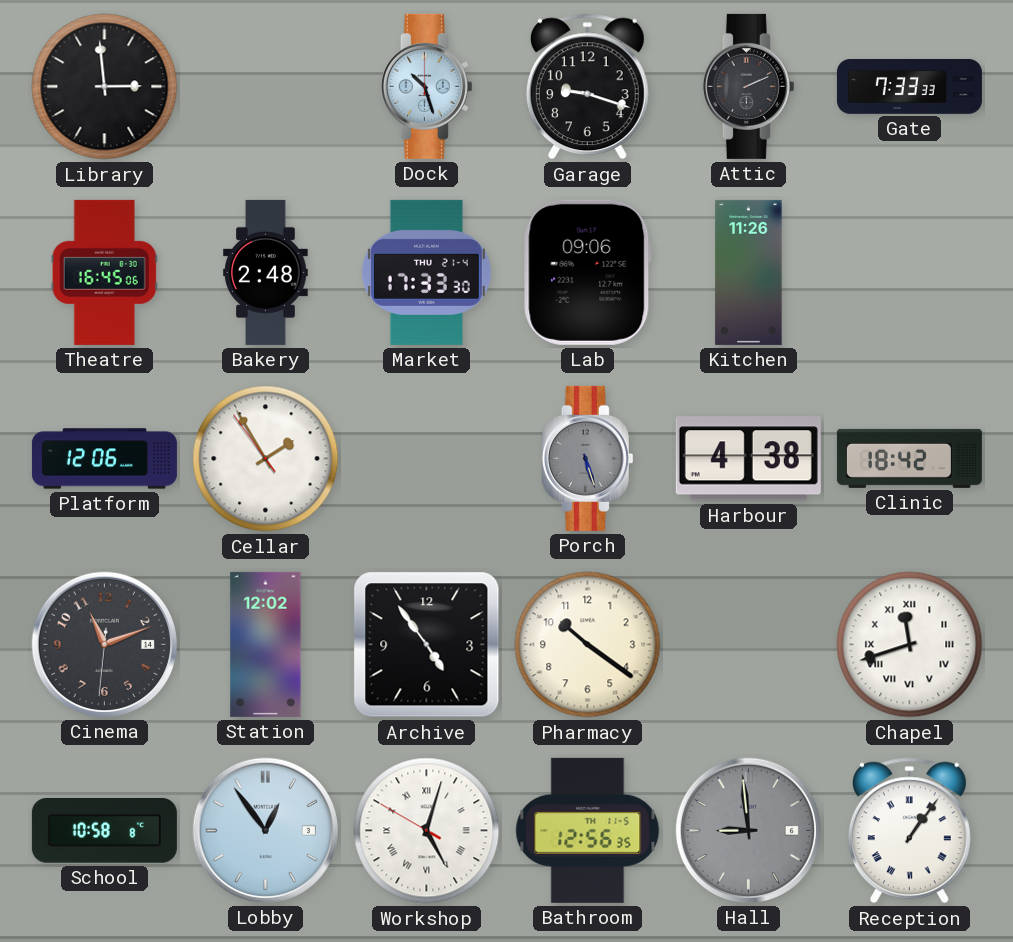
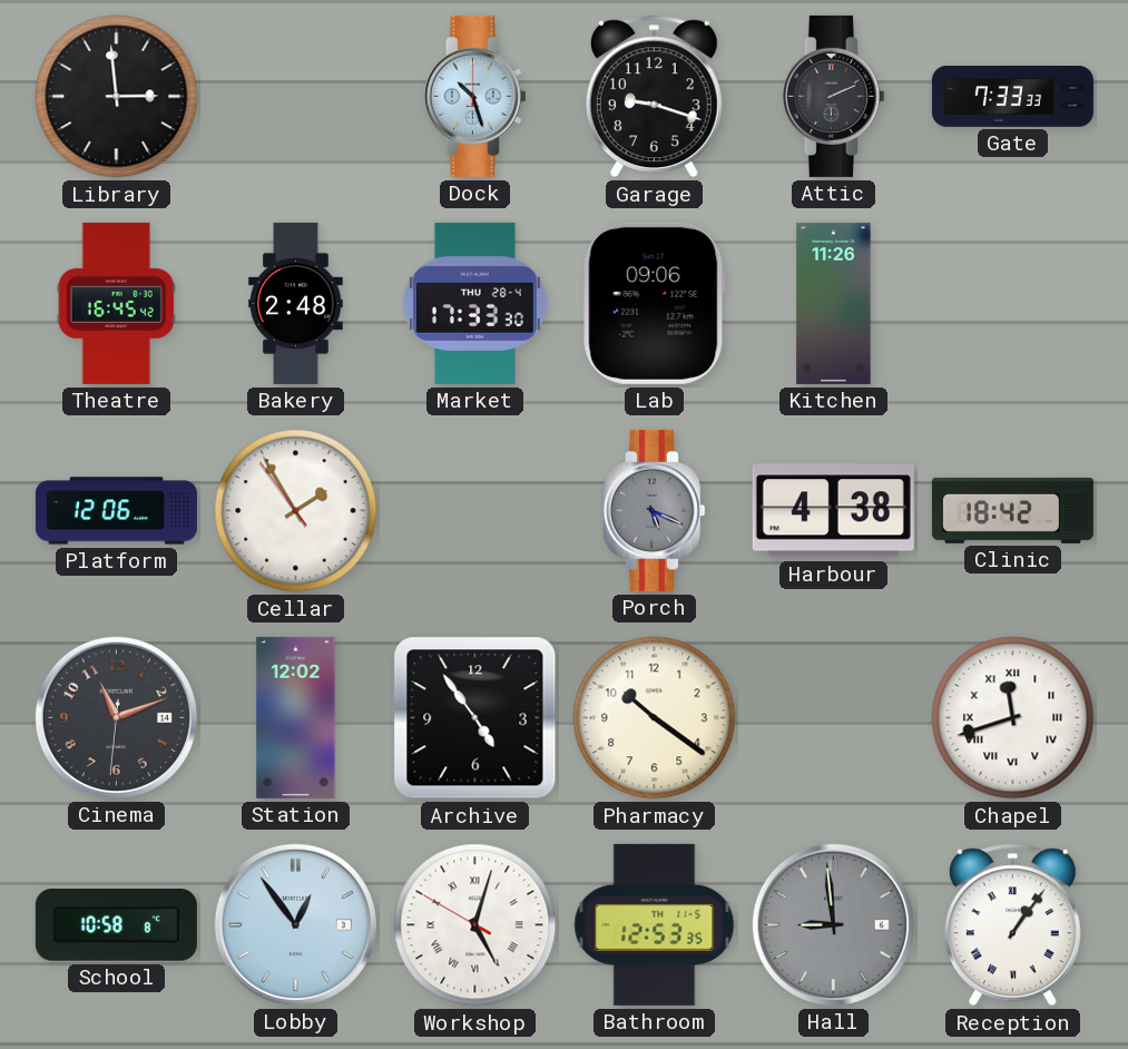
Theatre: 16:45:06 -> 16:45:42 (116, 303)
Market date: THU 21-4 -> THU 28-4 (474, 303)
Porch: 5:27 -> 5:19 (654, 510)
Bathroom: 12:56 -> 12:53 (655, 924)
